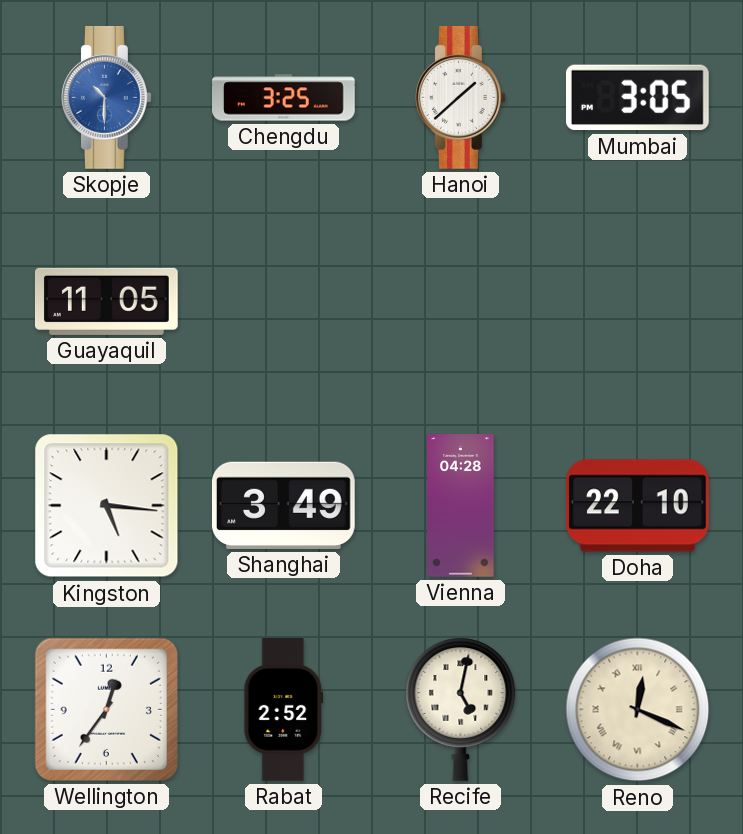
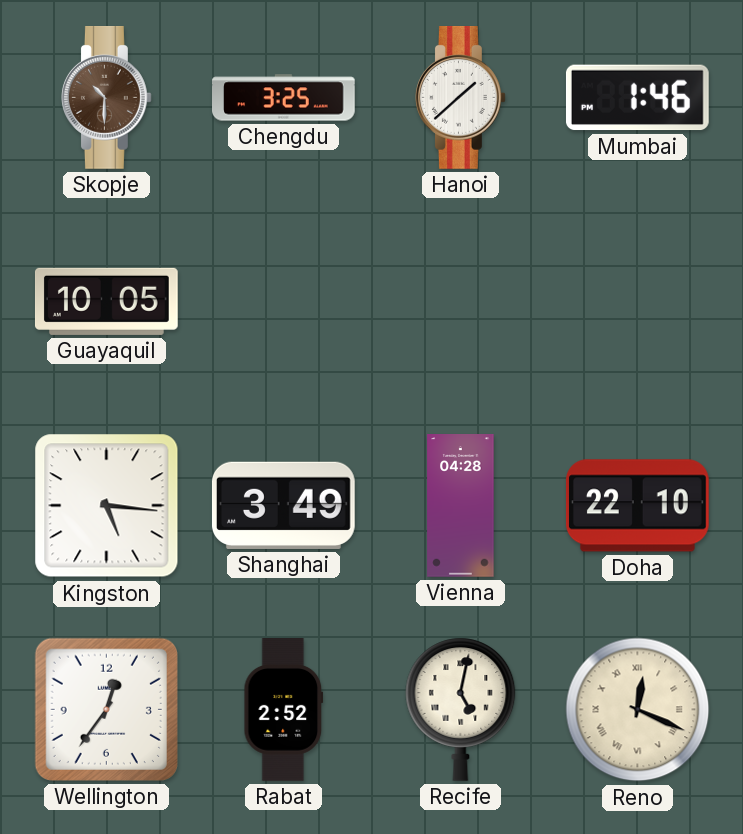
Skopje dial: blue -> brown (107, 98)
Mumbai: 3:05 -> 1:46 (637, 98)
Guayaquil: 11:05 -> 10:05 (107, 301)
